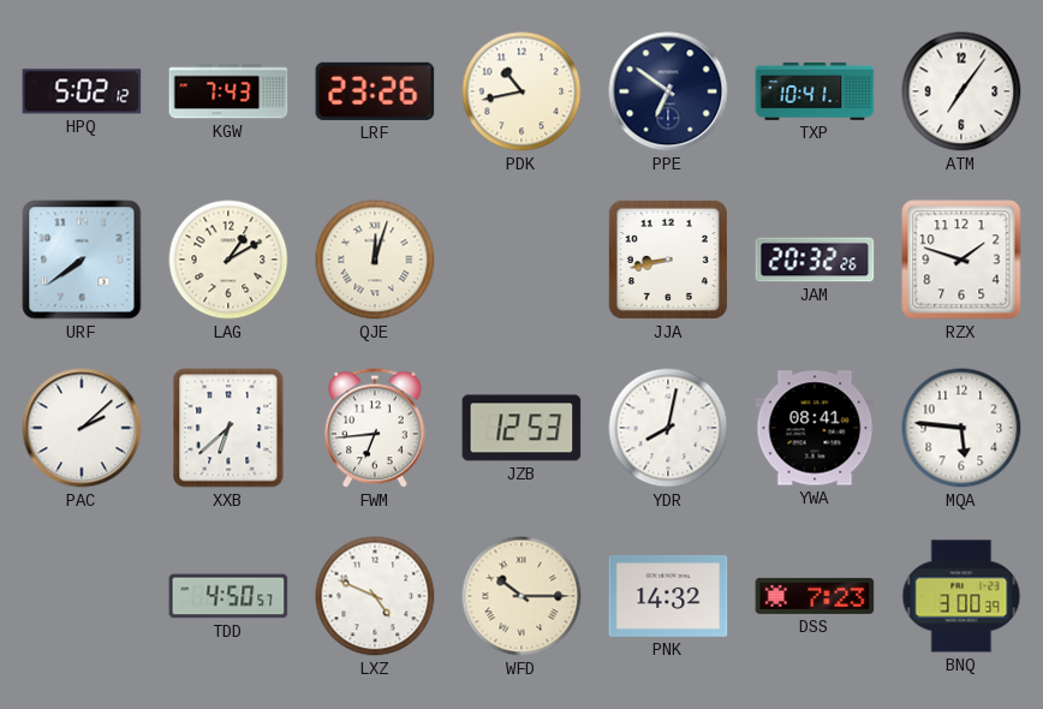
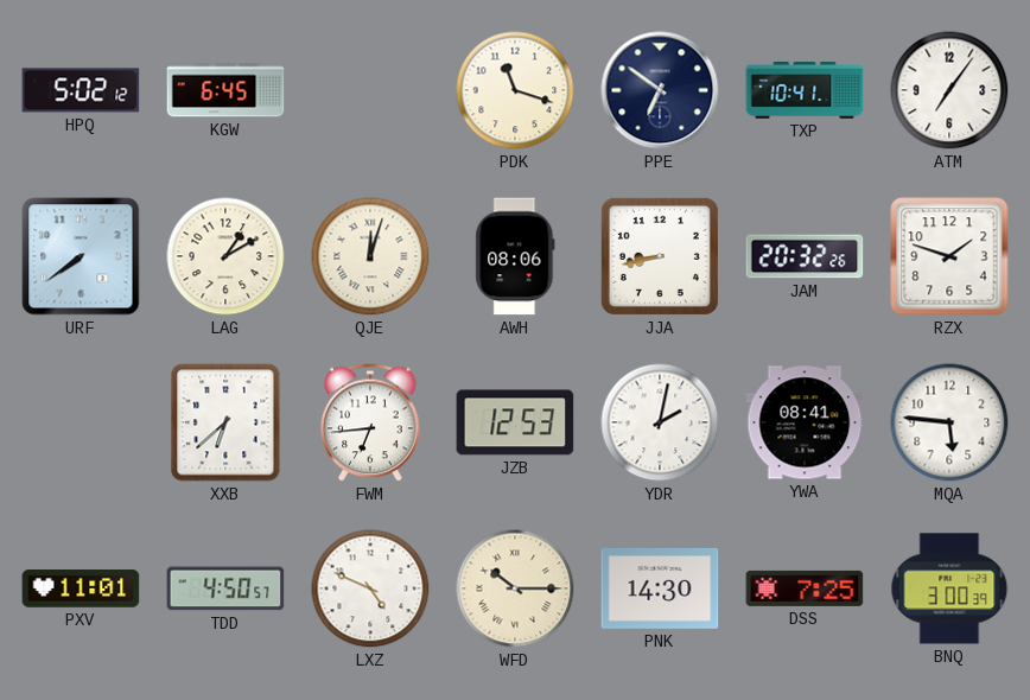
KGW: 7:43 -> 6:45 (225, 90)
LRF: 23:26 -> none (375, 91)
PDK: 10:43 -> 11:18 (515, 90)
AWH: none -> 08:06 (515, 256)
PAC: 2:08 -> none (82, 428)
YDR: 8:02 -> 2:02 (660, 422)
PXV: none -> 11:01 (81, 588)
PNK: 14:32 -> 14:30 (660, 588)
DSS: 7:23 -> 7:25 (805, 588)
